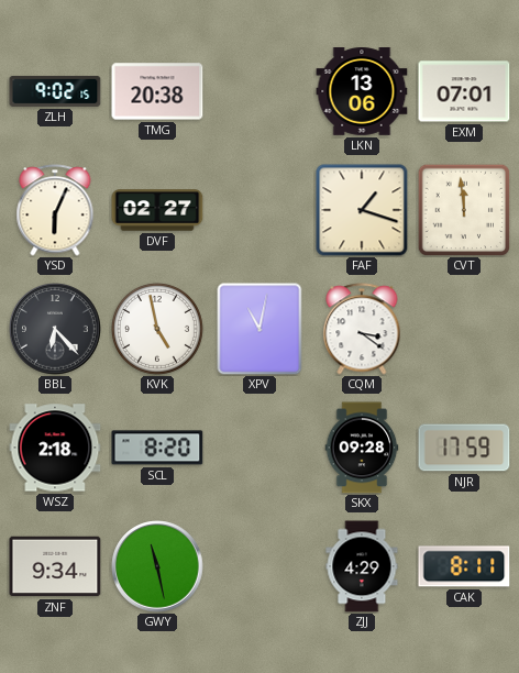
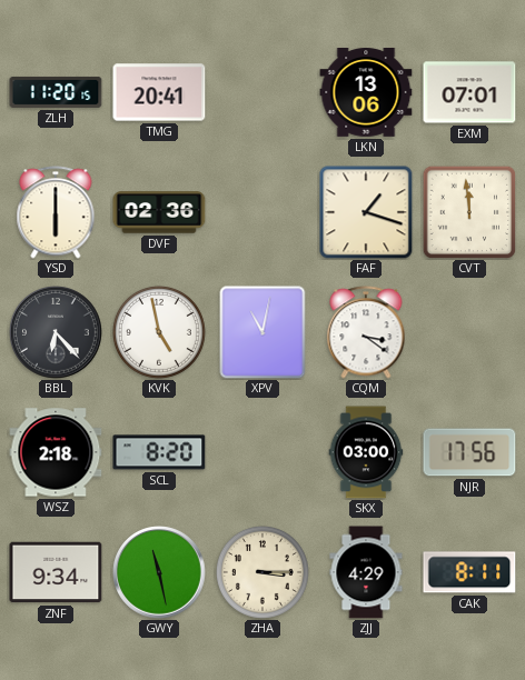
ZLH: 9:02 -> 11:20 (56, 92)
TMG: 20:38 -> 20:41 (159, 92)
YSD: 6:04 -> 6:00 (56, 212)
DVF: 02:27 -> 02:36 (159, 212)
SKX: 09:28 -> 03:00 (366, 452)
NJR: 17:59 -> 17:56 (469, 452)
ZHA: none -> 3:15 (262, 572)
